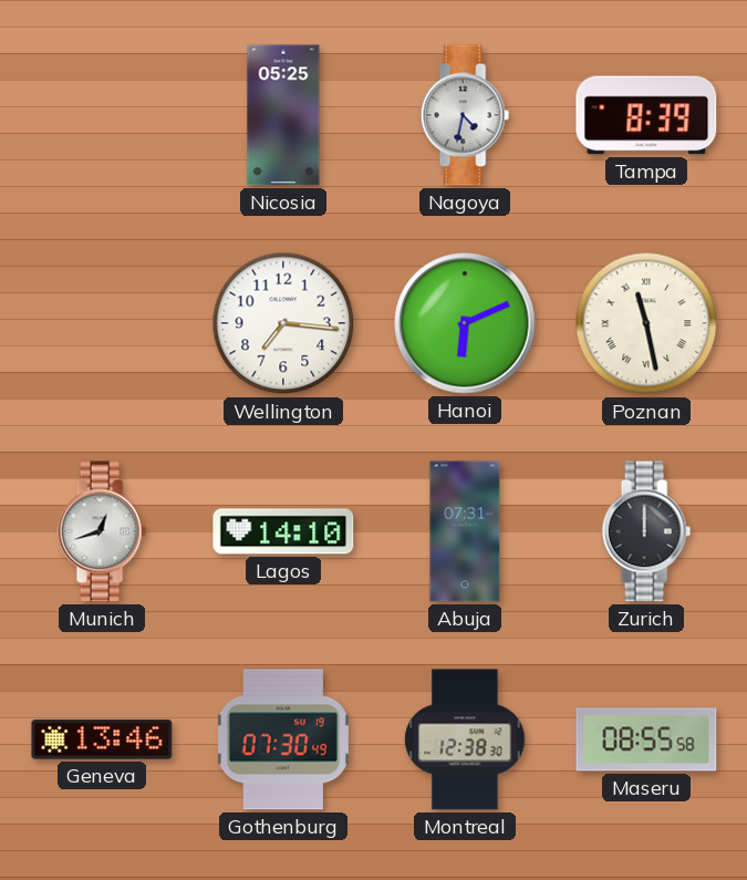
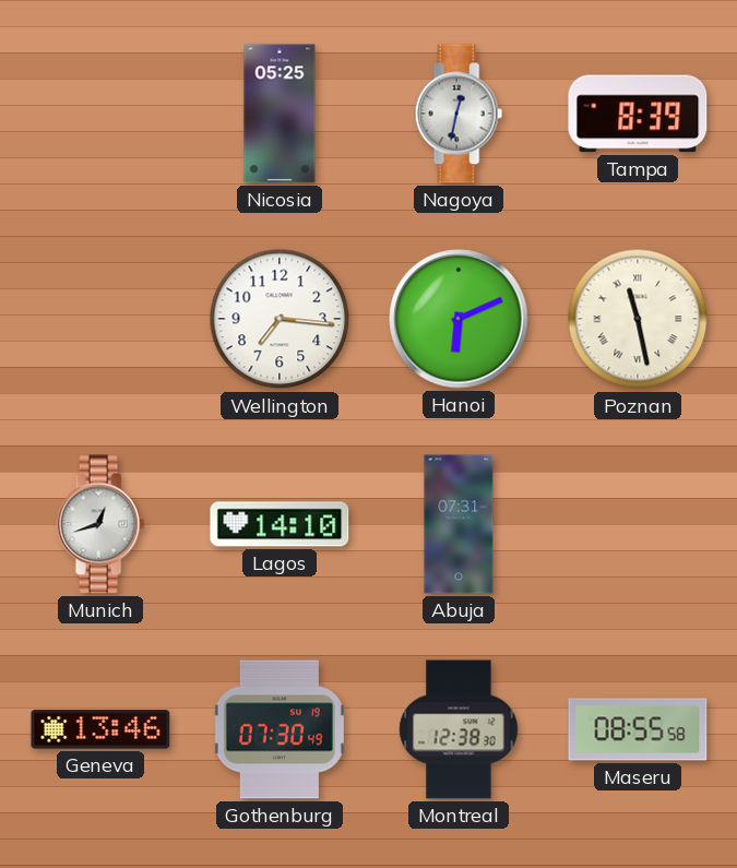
Nagoya: 4:32 -> 12:32 (459, 114)
Zurich: 12:00 -> none (646, 531)
